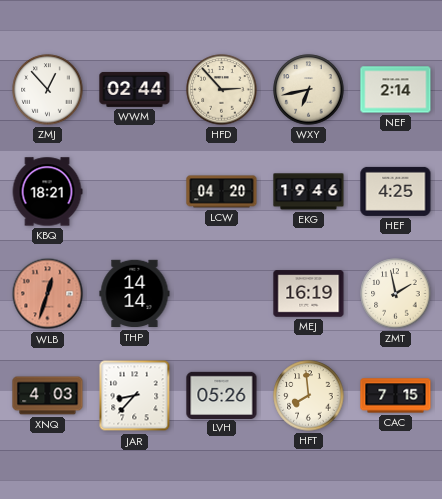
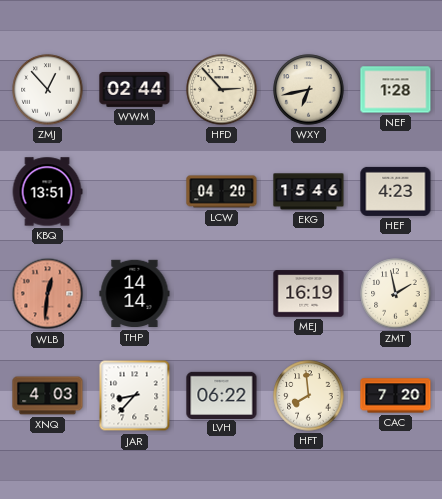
NEF: 2:14 -> 1:28 (396, 90)
KBQ: 18:21 -> 13:51 (47, 192)
EKG: 19:46 -> 15:46 (309, 192)
HEF: 4:25 -> 4:23 (396, 191)
WLB: 12:33 -> 12:31 (48, 294)
LVH: 05:26 -> 06:22 (222, 395)
CAC: 7:15 -> 7:20 (396, 396)
